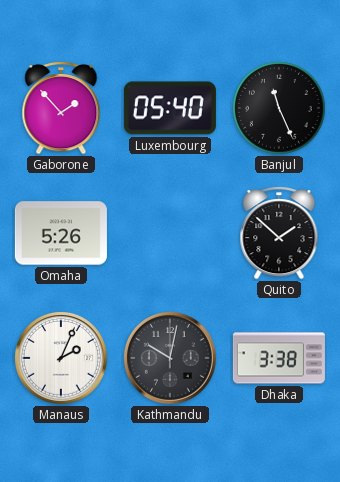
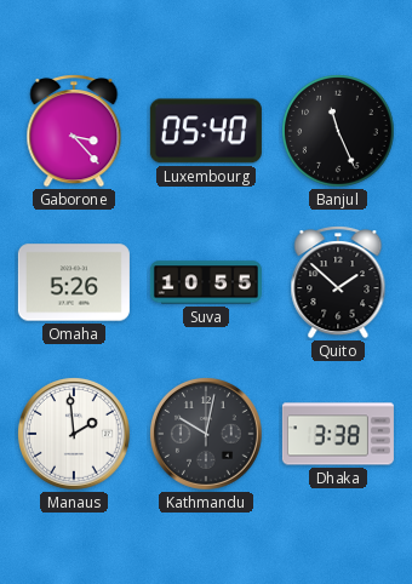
Gaborone: 1:53 -> 3:23 (74, 132)
Suva: none -> 10:55 (206, 282)
Manaus: 2:04 -> 1:59 (74, 434)
